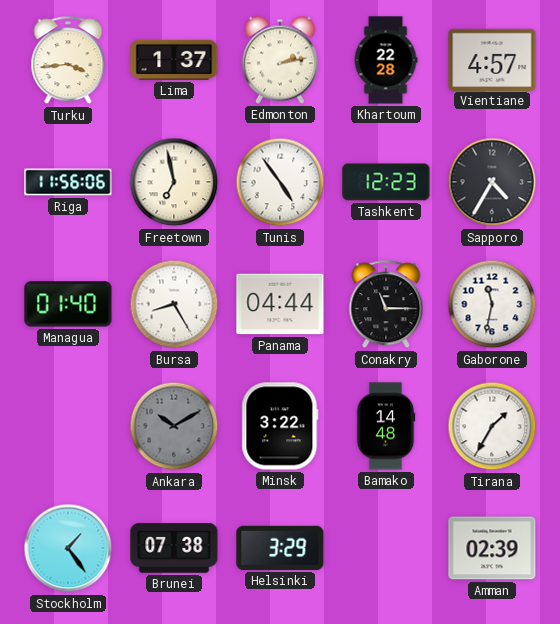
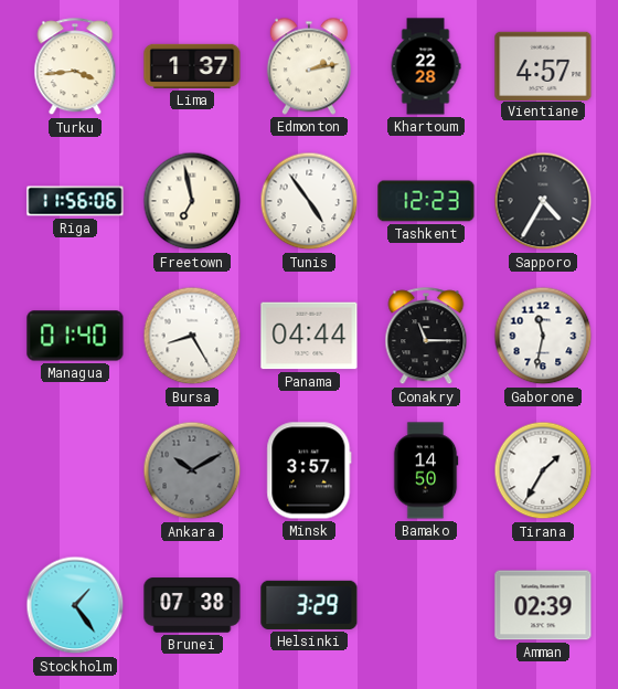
Minsk: 3:22 -> 3:57 (309, 470)
Bamako: 14:48 -> 14:50 (426, 470)
